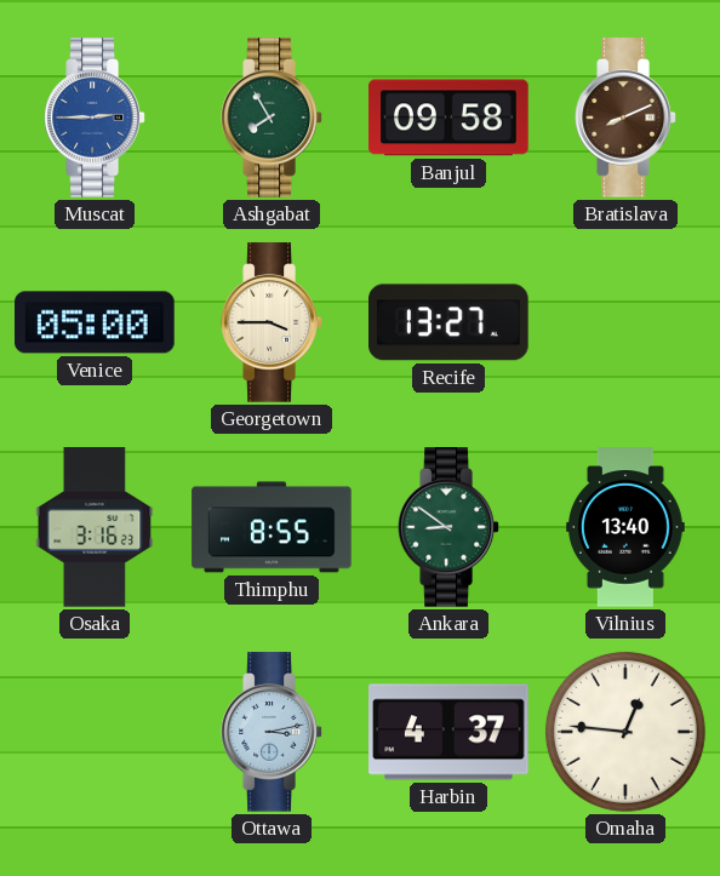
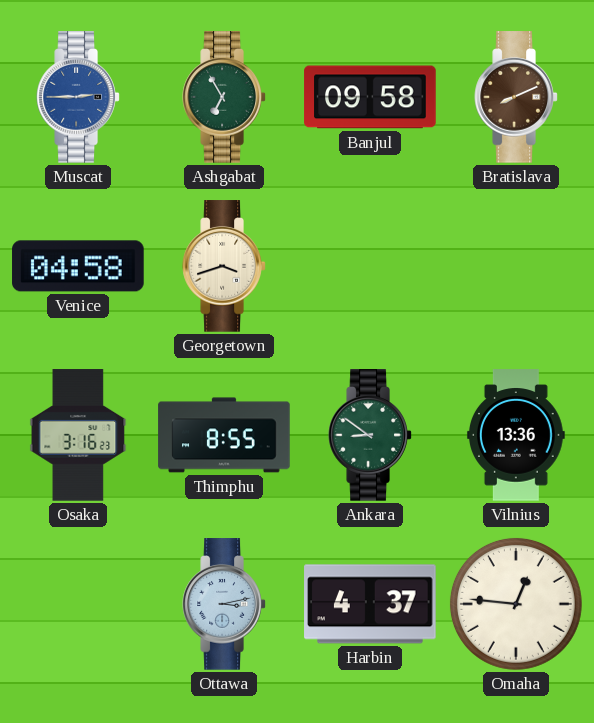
Ashgabat: 7:55 -> 6:55 (224, 97)
Venice: 05:00 -> 04:58 (78, 266)
Georgetown: 3:45 -> 3:42 (224, 266)
Recife: 13:27 -> none (450, 322)
Vilnius: 13:40 -> 13:36 (516, 435)
